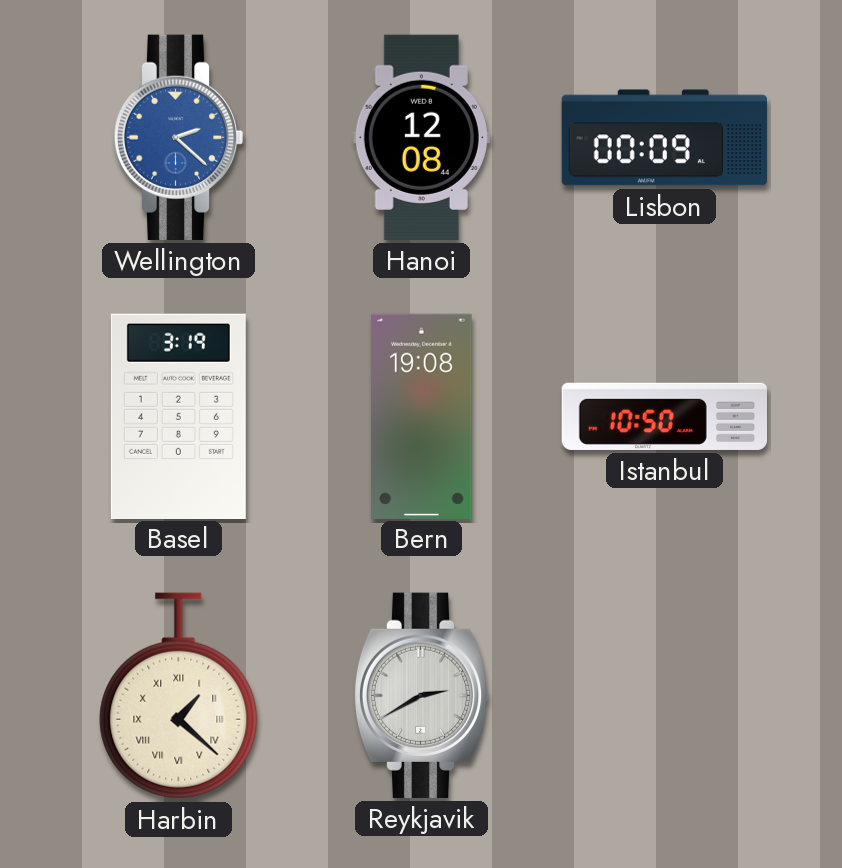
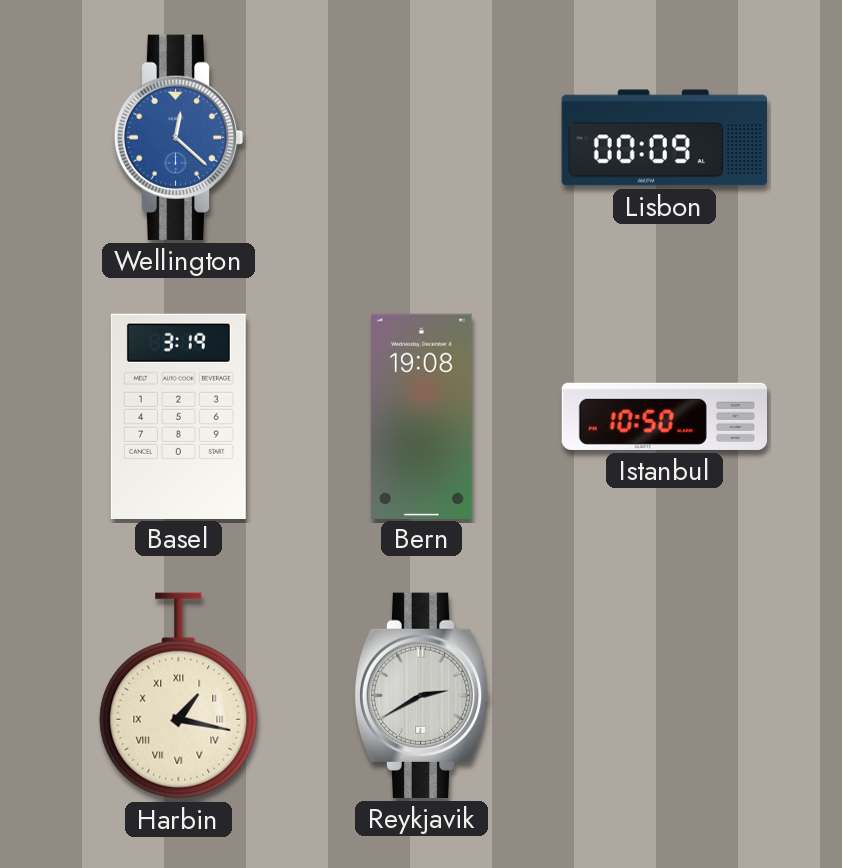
Wellington: 2:22 -> 12:22 (178, 137)
Hanoi: 12:08 -> none (421, 137)
Harbin: 1:22 -> 1:17 (179, 696)
